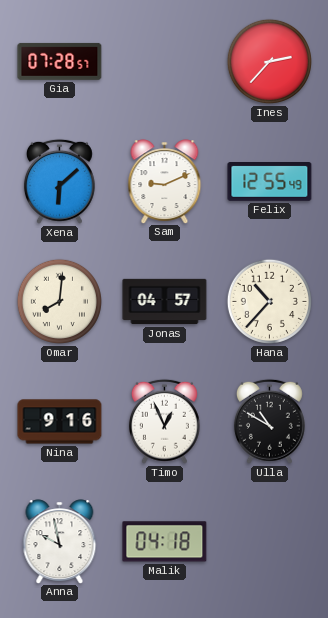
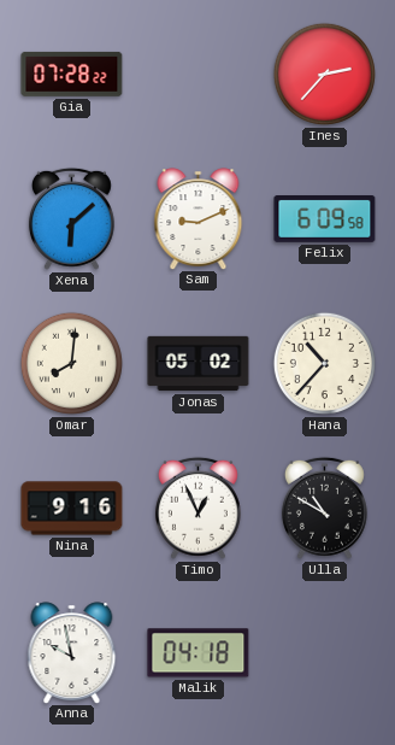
Gia: 07:28:57 -> 07:28:22 (72, 74)
Felix: 12:55 -> 6:09 (325, 219)
Jonas: 04:57 -> 05:02 (199, 364)
